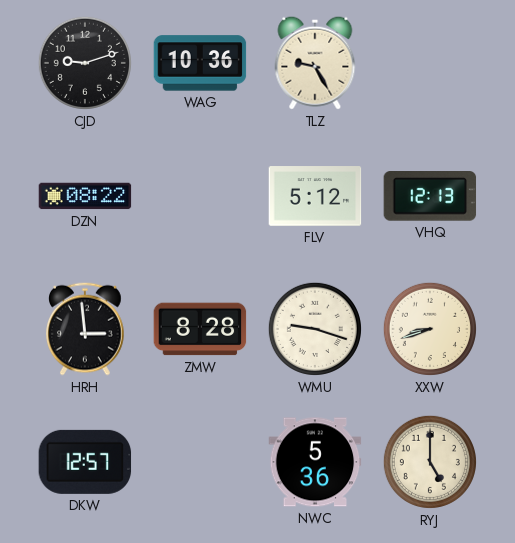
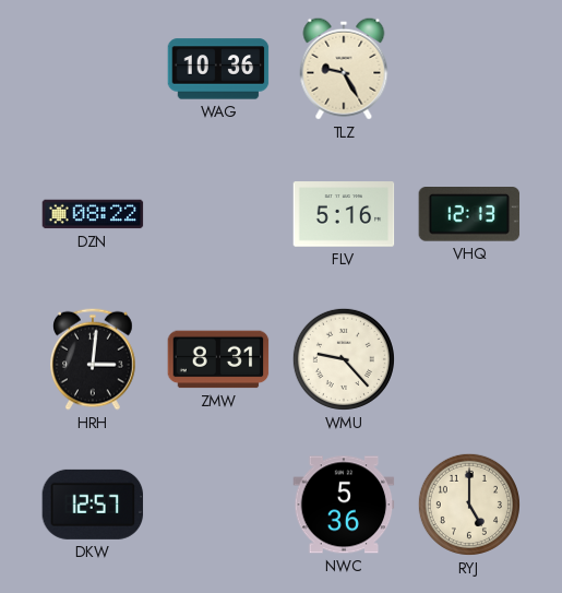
CJD: 9:12 -> none (85, 63)
FLV: 5:12 -> 5:16 (344, 214)
HRH: 2:59 -> 3:01 (94, 359)
ZMW: 8:28 -> 8:31 (218, 359)
WMU: 9:18 -> 9:23 (344, 359)
XXW: 8:42 -> none (430, 329)
